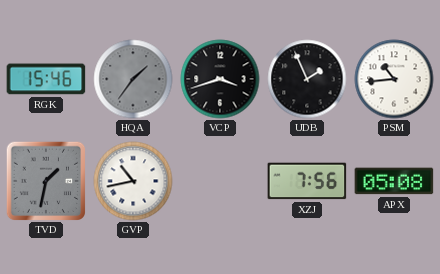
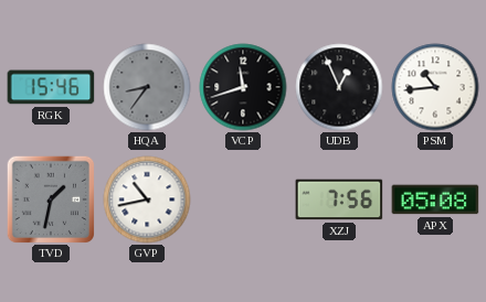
HQA: 1:36 -> 8:36 (147, 87)
VCP: 3:42 -> 11:42 (243, 87)
UDB: 1:56 -> 12:56 (339, 87)
